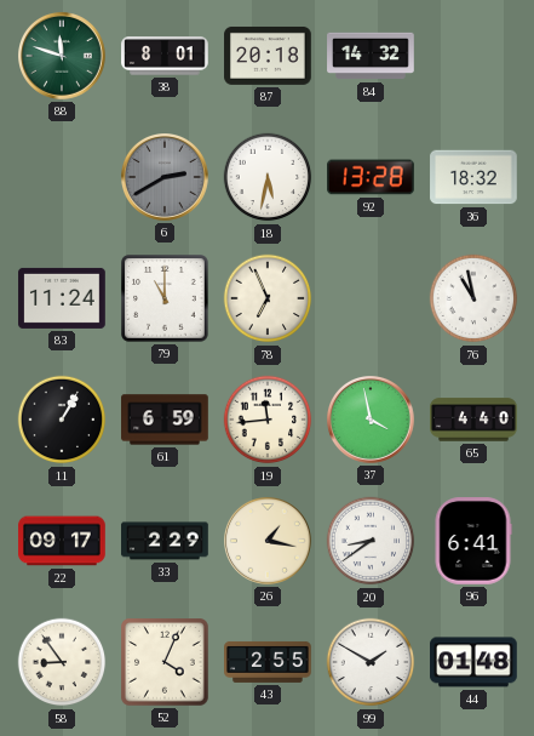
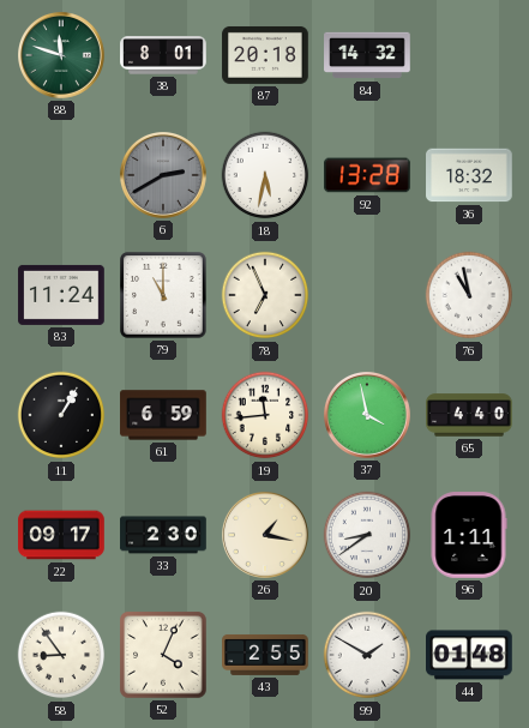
33: 2:29 -> 2:30 (163, 535)
96: 6:41 -> 1:11 (469, 535)
